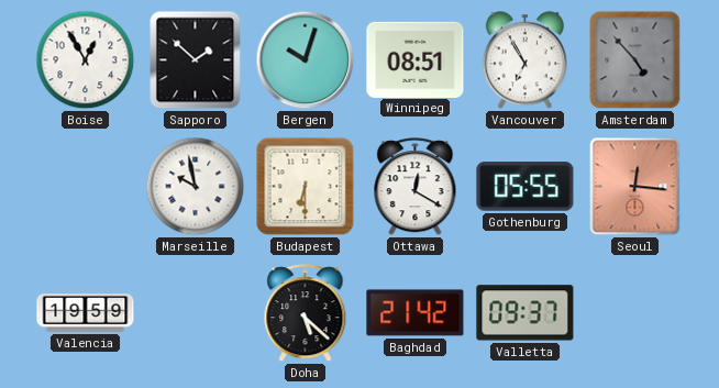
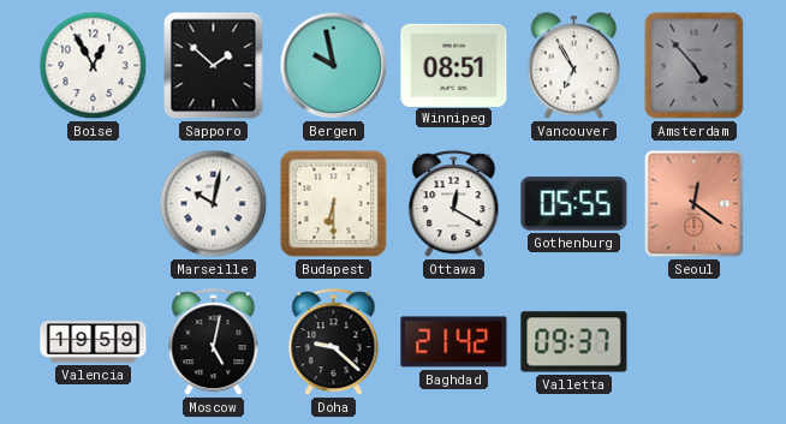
Bergen: 10:03 -> 9:58 (334, 66)
Marseille: 9:58 -> 10:02 (214, 204)
Seoul: 12:16 -> 12:21 (695, 204)
Moscow: none -> 5:02 (214, 342)
Doha: 5:22 -> 9:22 (334, 342)
